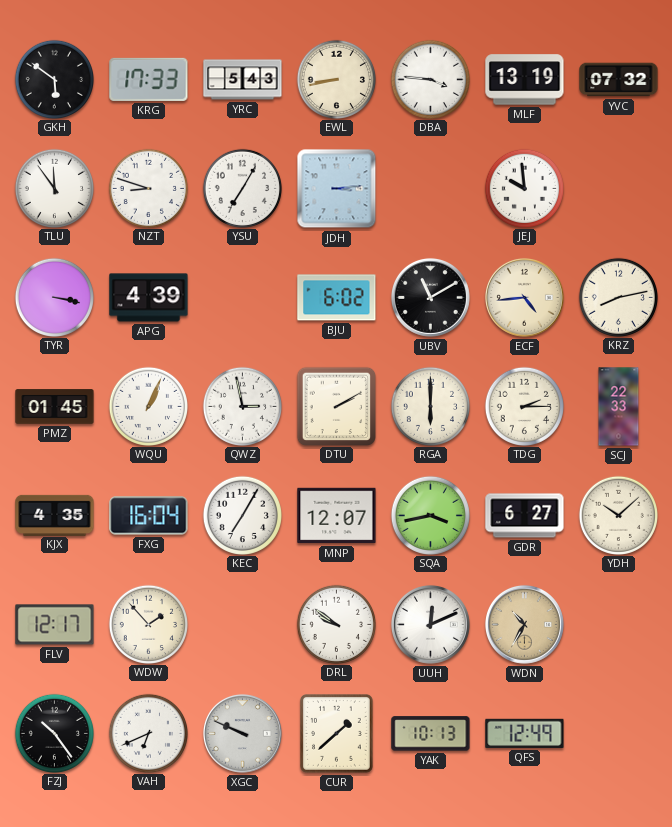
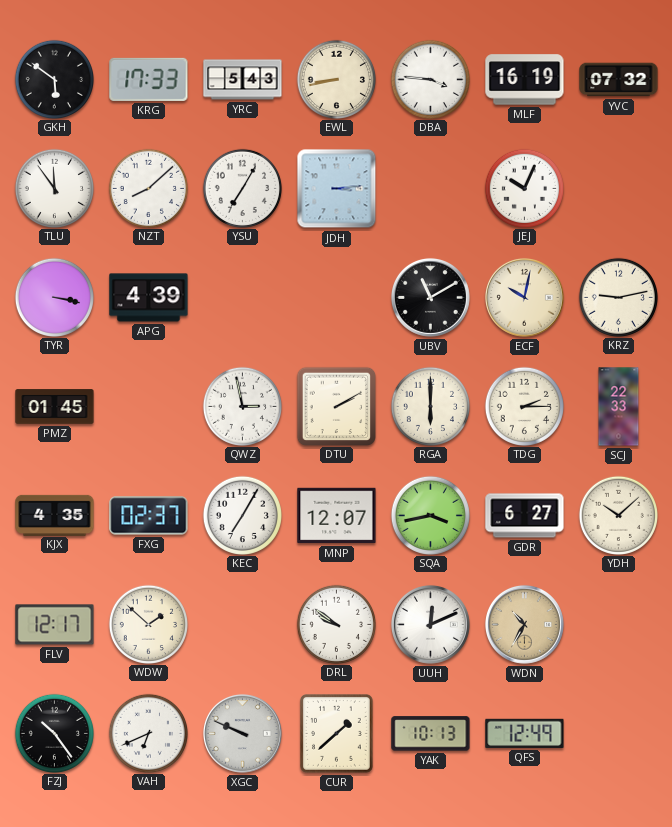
MLF: 13:19 -> 16:19 (525, 80)
NZT: 8:48 -> 8:08 (148, 188)
JEJ: 9:59 -> 10:04 (524, 188)
BJU: 6:02 -> none (337, 298)
ECF: 4:44 -> 10:02 (524, 297)
KRZ: 8:13 -> 9:13 (618, 297)
WQU: 1:04 -> none (148, 406)
FXG: 16:04 -> 02:37 (149, 516)
WDW: 1:53 -> 1:52 (148, 624)
